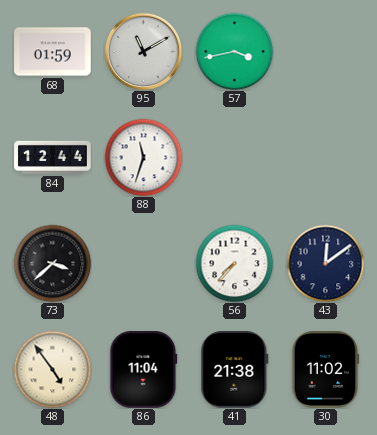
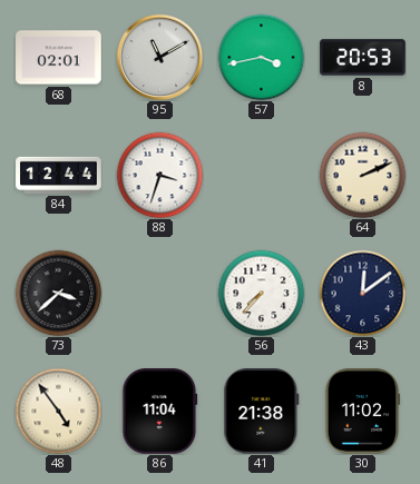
68: 01:59 -> 02:01 (59, 58)
8: none -> 20:53 (363, 58)
88: 11:33 -> 3:33 (159, 175)
64: none -> 2:11 (362, 175)
